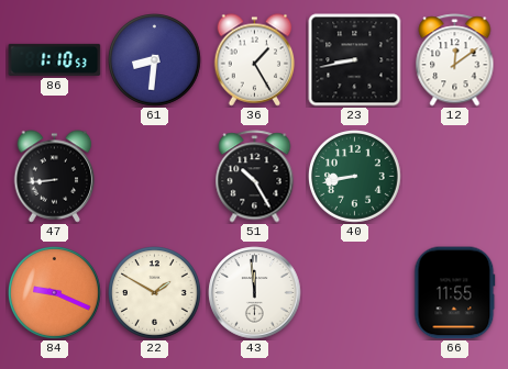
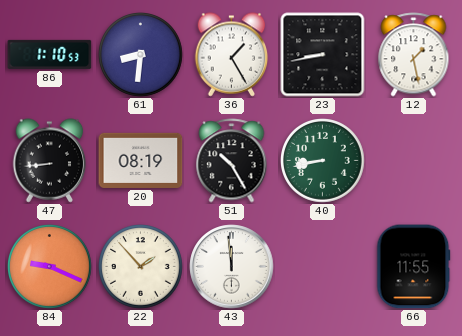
12: 12:09 -> 1:28 (414, 55)
20: none -> 08:19 (141, 160)
22: 1:50 -> 1:53 (141, 267)
